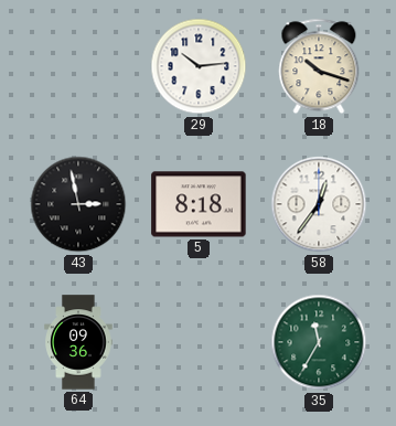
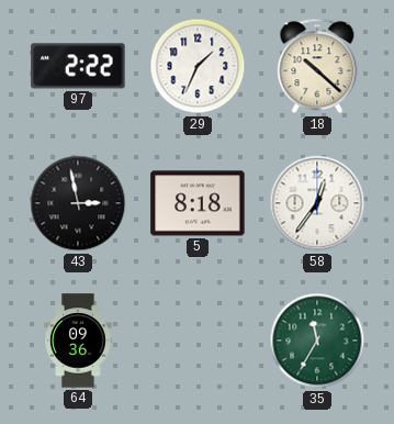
97: none -> 2:22 (78, 66)
29: 10:14 -> 1:34 (198, 66)
18: 10:18 -> 10:22 (317, 66)
